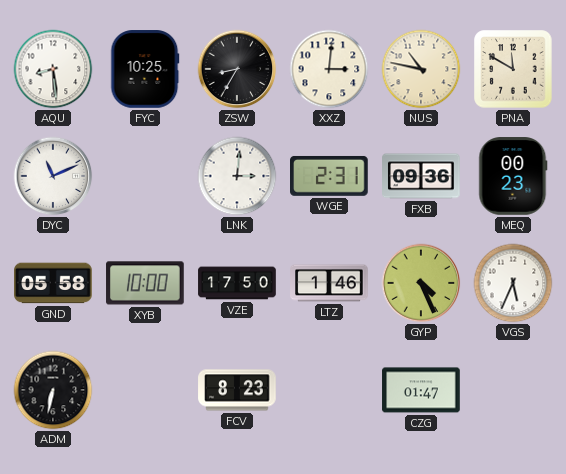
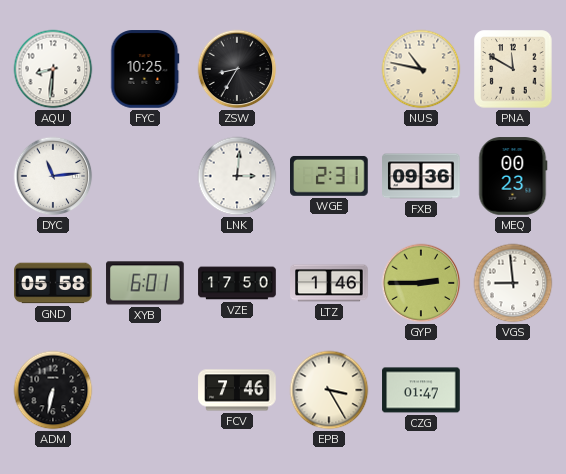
AQU: 8:29 -> 8:31 (53, 69)
XXZ: 3:01 -> none (329, 69)
DYC: 11:11 -> 11:14 (53, 176)
XYB: 10:00 -> 6:01 (145, 283)
GYP: 4:26 -> 2:45 (421, 283)
VGS: 5:34 -> 8:59 (513, 283)
FCV: 8:23 -> 7:46 (237, 390)
EPB: none -> 3:25 (329, 390)
